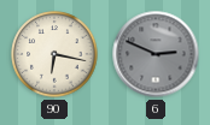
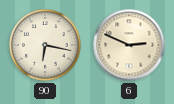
6 dial: grey -> cream (129, 45)
